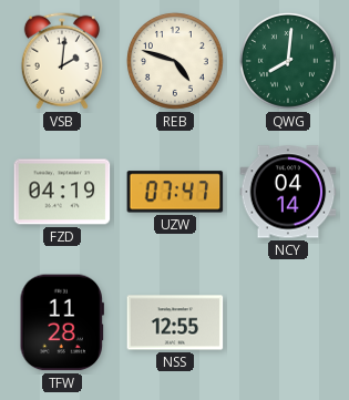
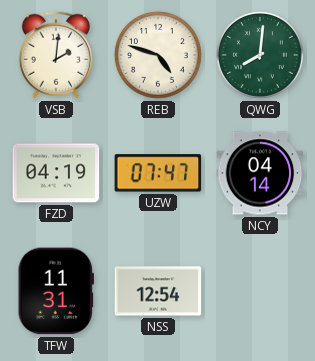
TFW: 11:28 -> 11:31 (56, 291)
NSS: 12:55 -> 12:54 (158, 291)
